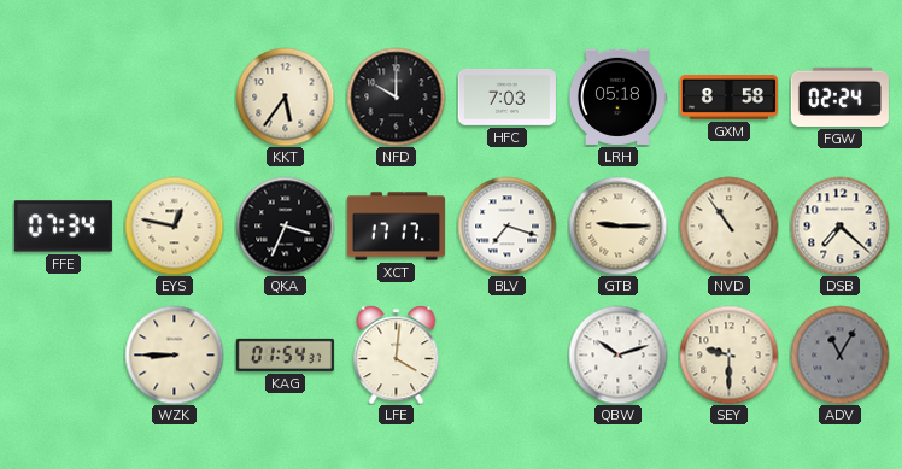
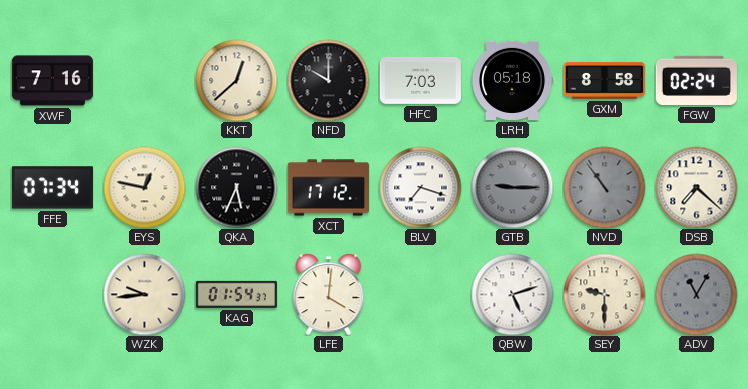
XWF: none -> 7:16 (52, 81)
KKT: 5:36 -> 12:38 (236, 80)
QKA: 3:34 -> 5:34 (236, 187)
XCT: 17:17 -> 17:12 (328, 188)
GTB dial: cream -> grey (512, 187)
NVD dial: cream -> grey (604, 187)
WZK: 8:45 -> 9:44 (144, 294)
QBW: 10:12 -> 5:12 (512, 294)
